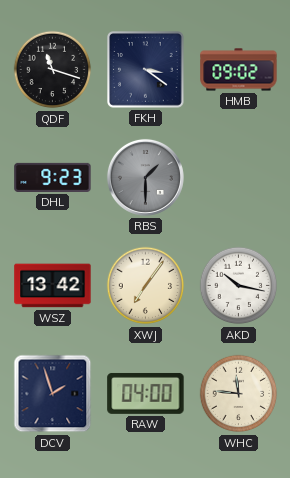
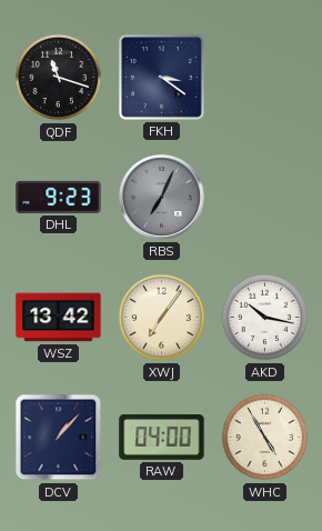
HMB: 09:02 -> none (239, 70)
RBS: 1:30 -> 7:04 (161, 197)
DCV: 1:57 -> 1:07 (59, 438)
WHC: 11:46 -> 4:55 (265, 438)
